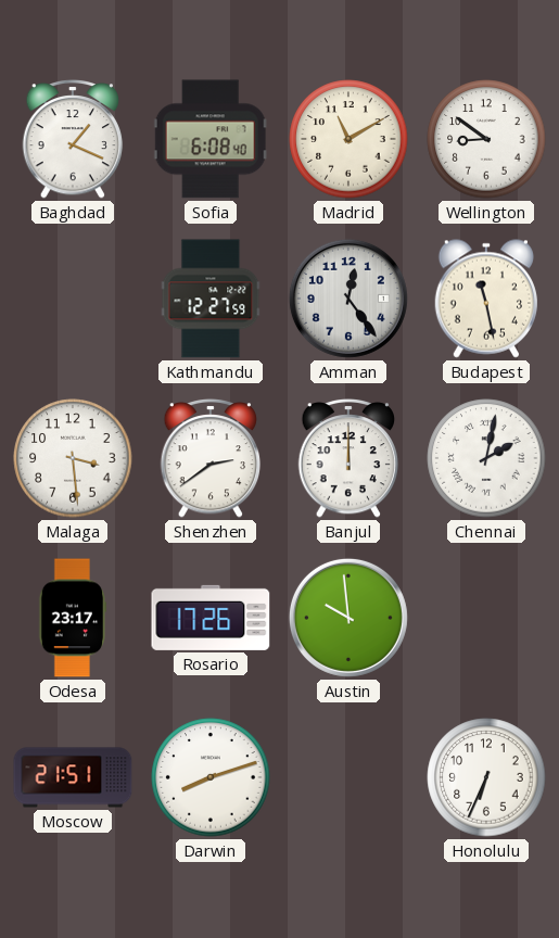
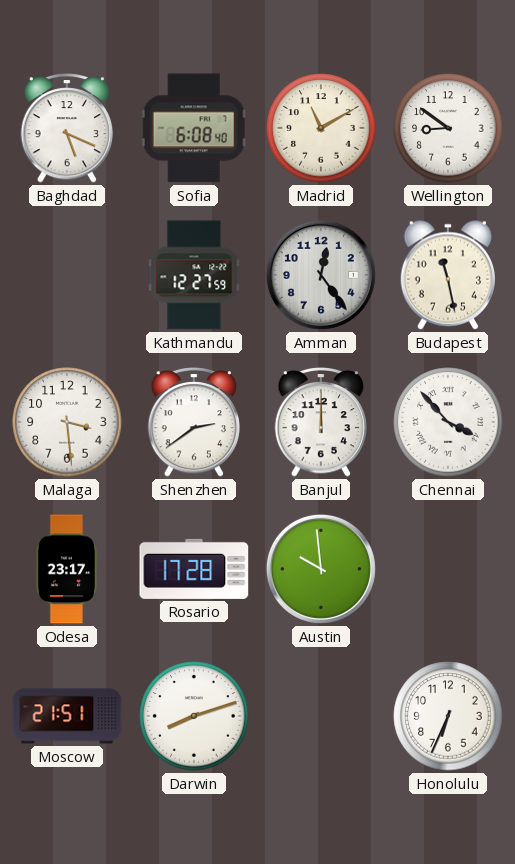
Baghdad: 1:19 -> 5:19 (67, 128)
Chennai: 2:02 -> 3:53 (448, 422)
Rosario: 17:26 -> 17:28 (194, 569)
